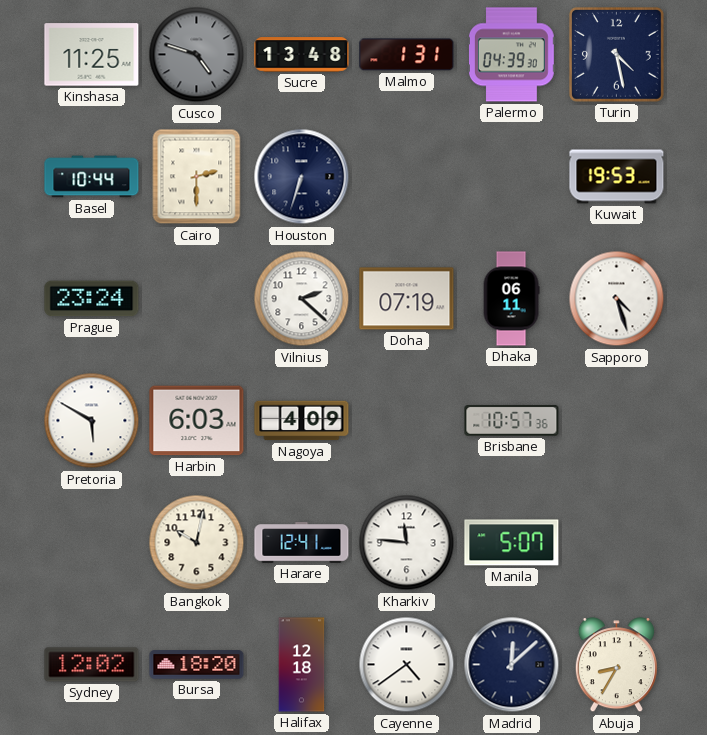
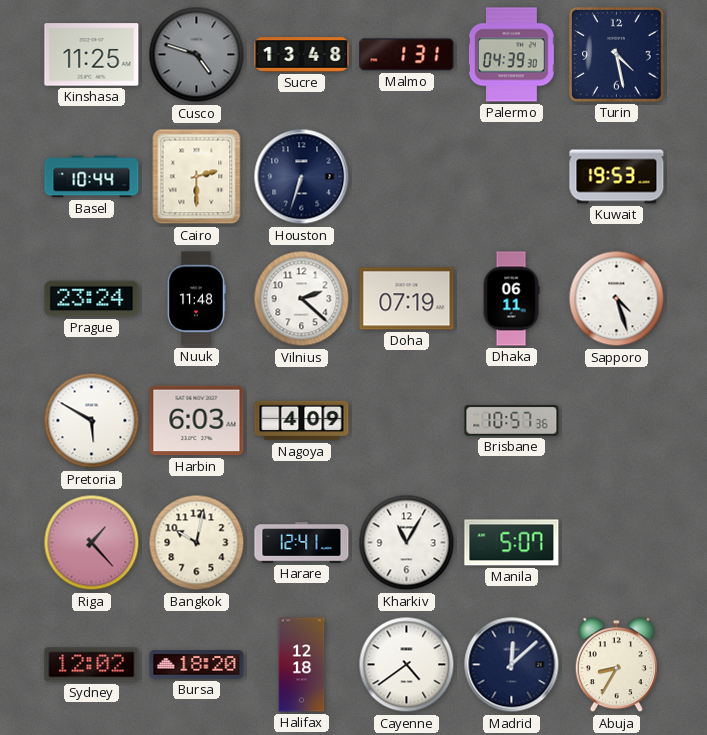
Nuuk: none -> 11:48 (196, 299)
Riga: none -> 1:23 (92, 543)
Kharkiv: 11:46 -> 11:05 (407, 543)
